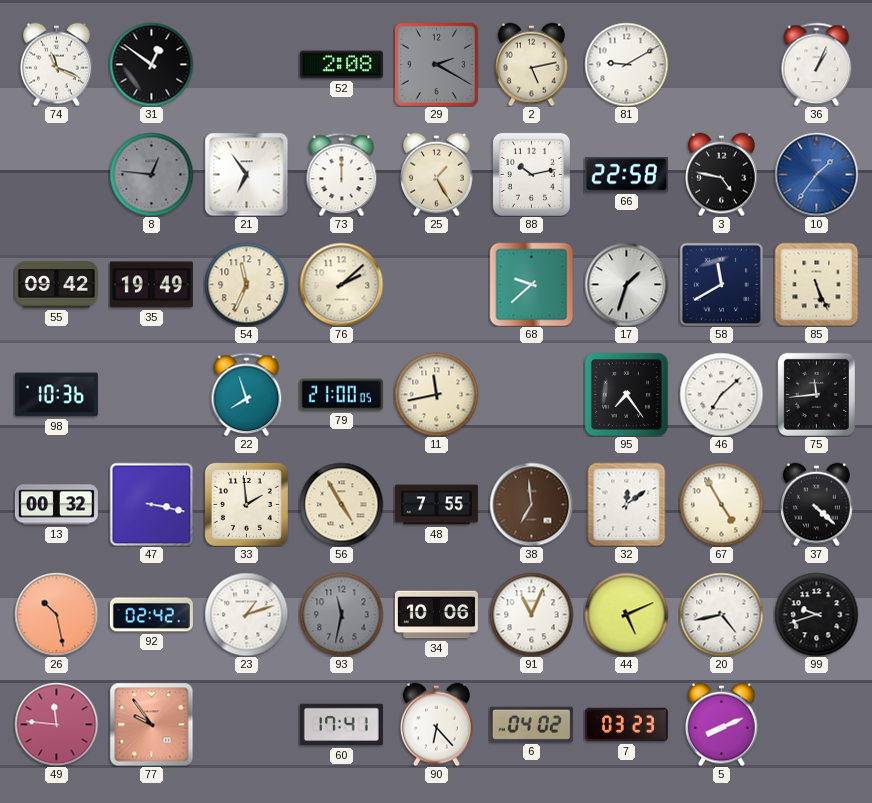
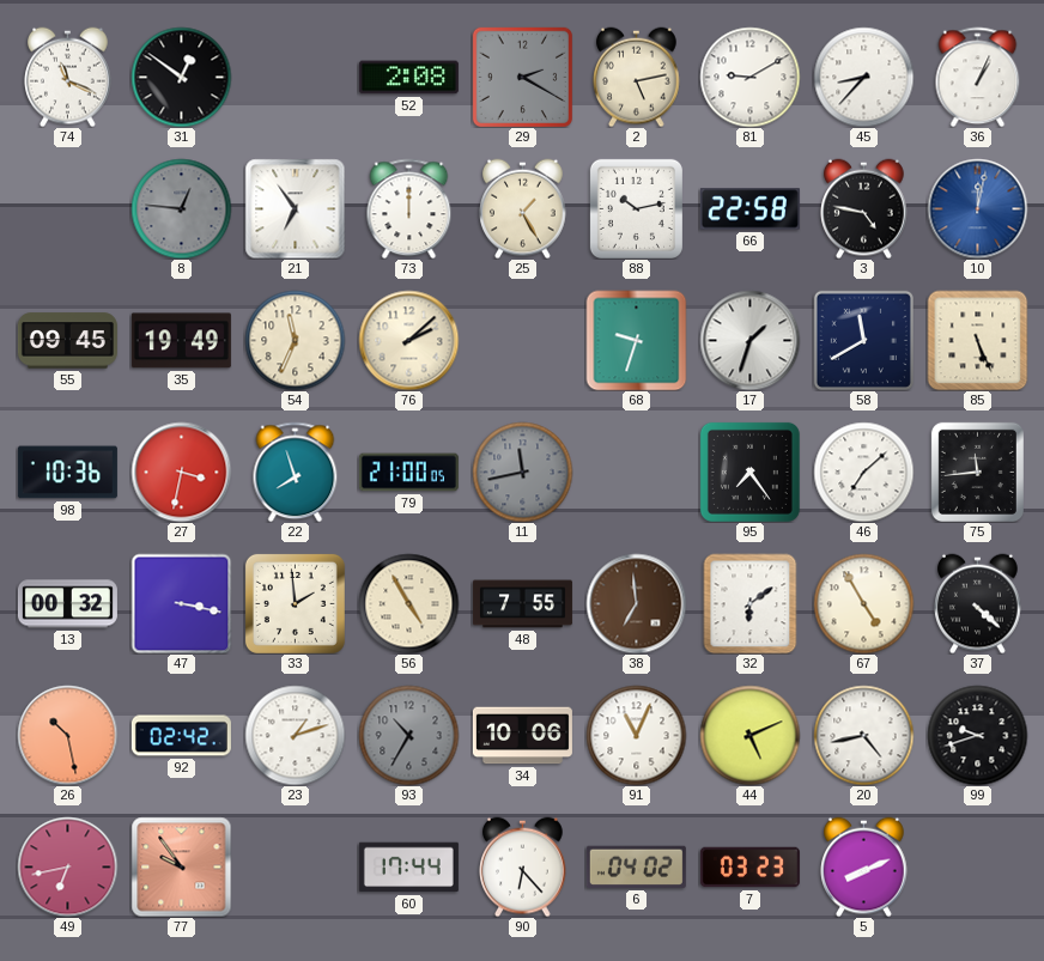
45: none -> 8:37 (863, 77)
10: 1:36 -> 12:02 (977, 208)
55: 09:42 -> 09:45 (67, 341)
68: 9:38 -> 9:33 (636, 340)
27: none -> 3:32 (181, 472)
11 dial: cream -> grey (522, 472)
32: 12:09 -> 6:09 (751, 603)
93: 11:32 -> 10:35 (408, 735)
49: 11:46 -> 6:43 (67, 866)
60: 17:41 -> 17:44 (408, 868)
